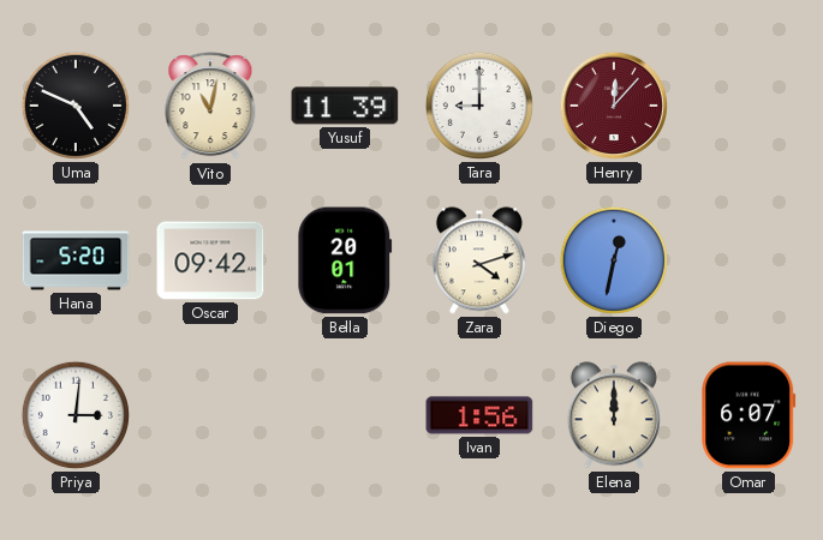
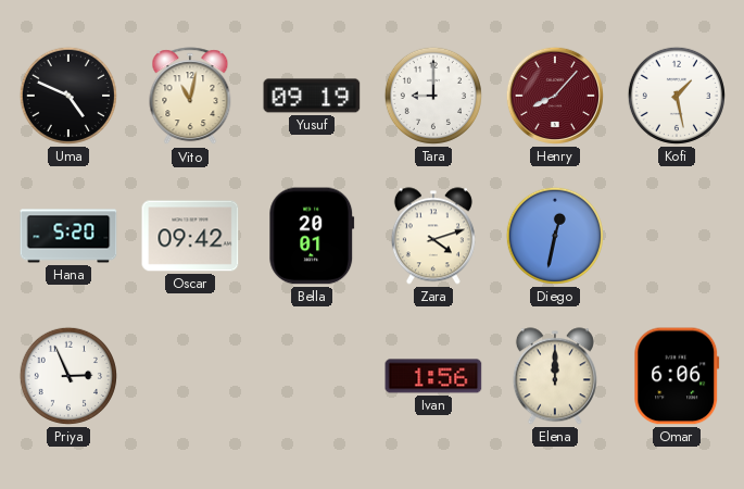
Yusuf: 11:39 -> 09:19 (312, 96)
Henry: 12:07 -> 8:07 (555, 96)
Kofi: none -> 1:28 (677, 96)
Priya: 3:01 -> 2:56 (68, 376)
Omar: 6:07 -> 6:06 (677, 376)
